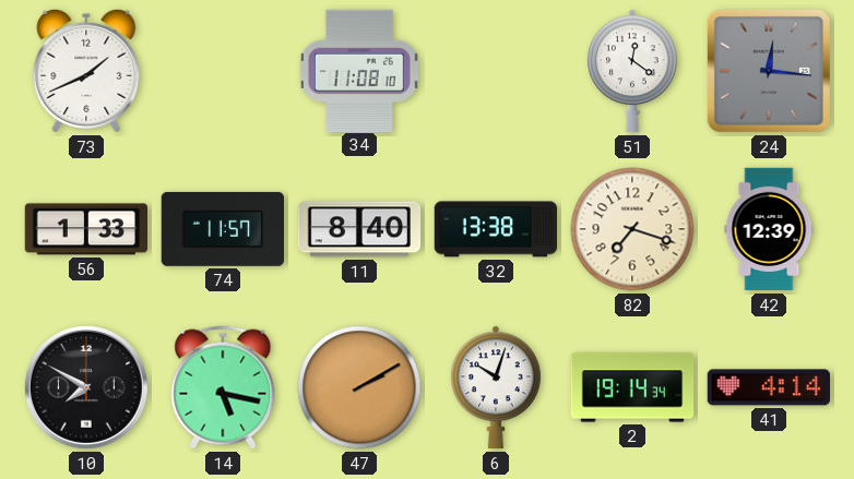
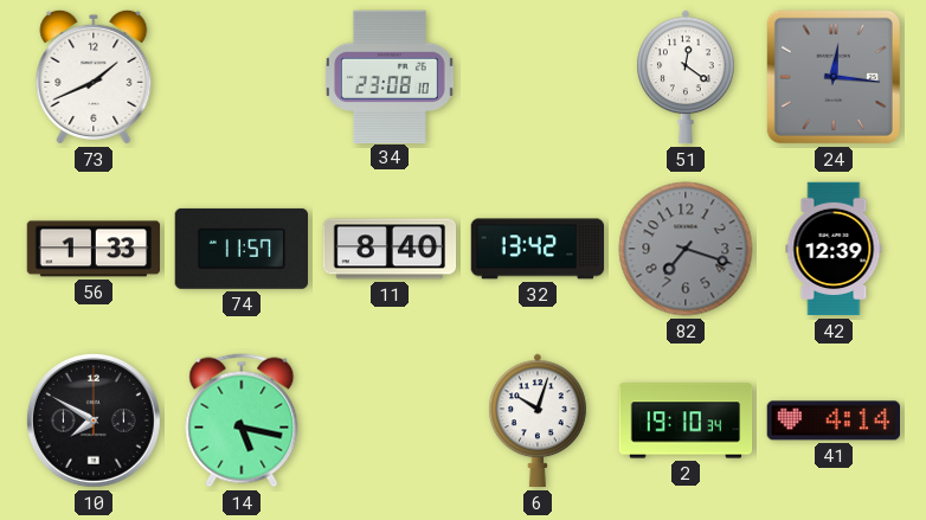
34: 11:08 -> 23:08 (391, 76)
32: 13:38 -> 13:42 (538, 249)
82 dial: cream -> grey (686, 249)
47: 2:10 -> none (359, 387)
2: 19:14 -> 19:10 (686, 421)
